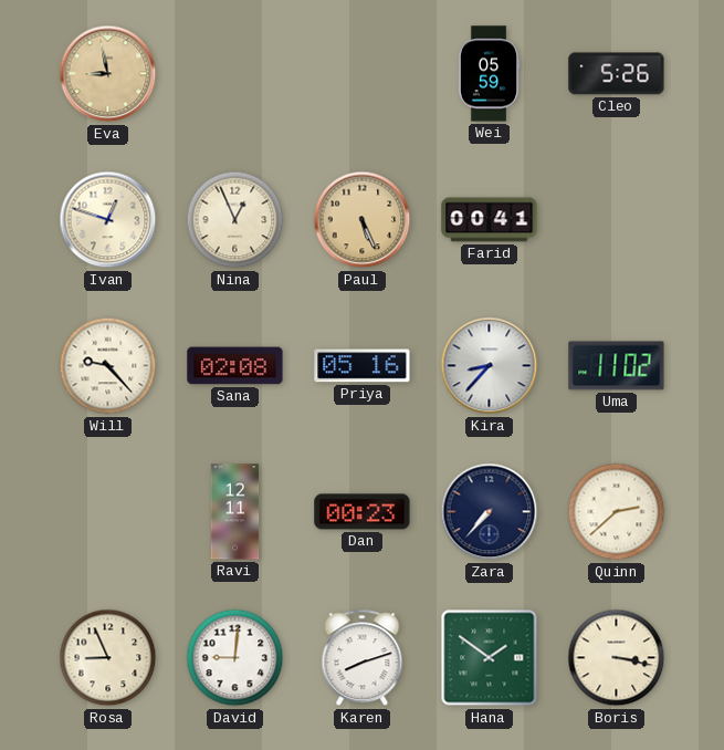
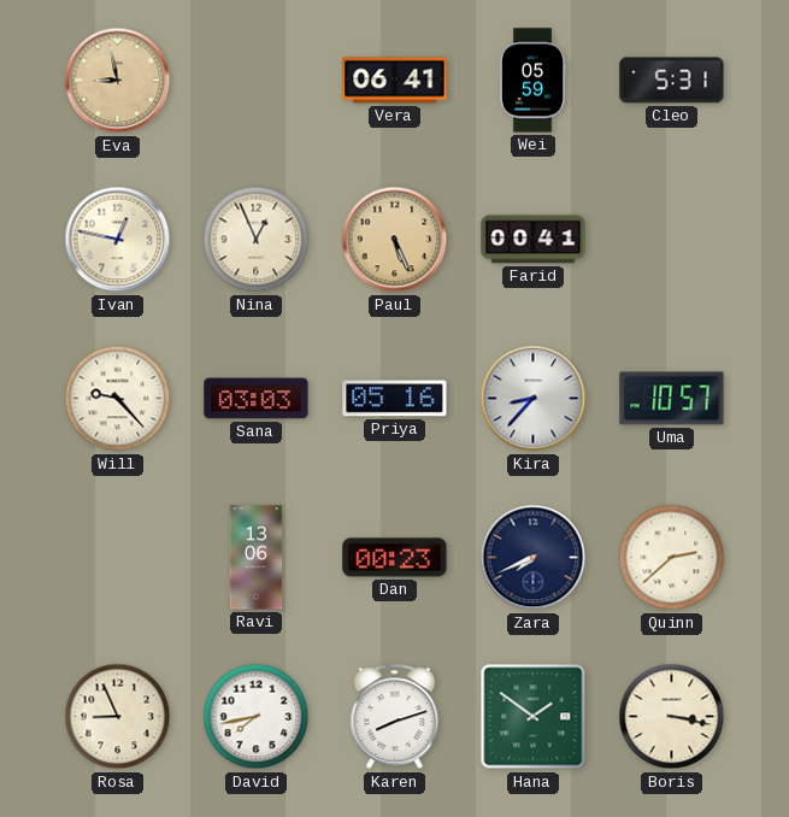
Vera: none -> 06:41 (395, 81)
Cleo: 5:26 -> 5:31 (672, 81)
Ivan: 12:48 -> 12:47 (118, 240)
Sana: 02:08 -> 03:03 (257, 399)
Uma: 11:02 -> 10:57 (672, 399)
Ravi: 12:11 -> 13:06 (257, 558)
Zara: 7:37 -> 7:41 (534, 558)
David: 9:01 -> 7:43 (257, 717)
